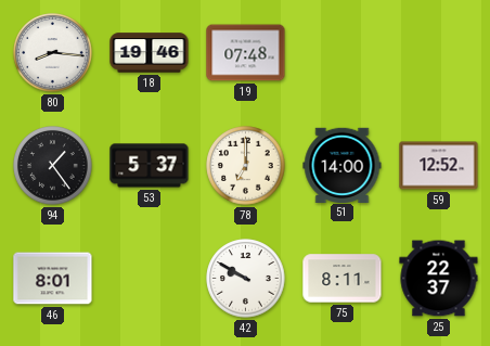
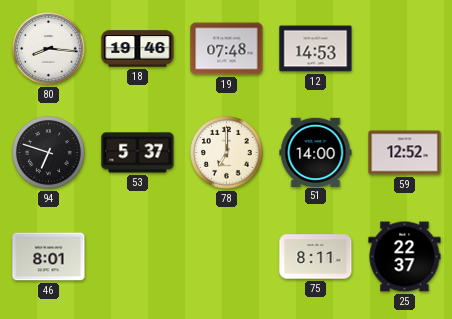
12: none -> 14:53 (316, 49)
94: 1:24 -> 6:48 (49, 153)
42: 9:50 -> none (246, 279)
